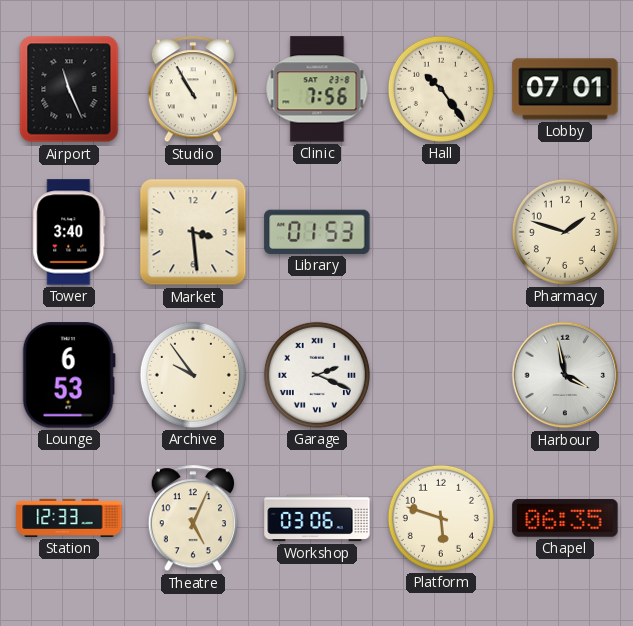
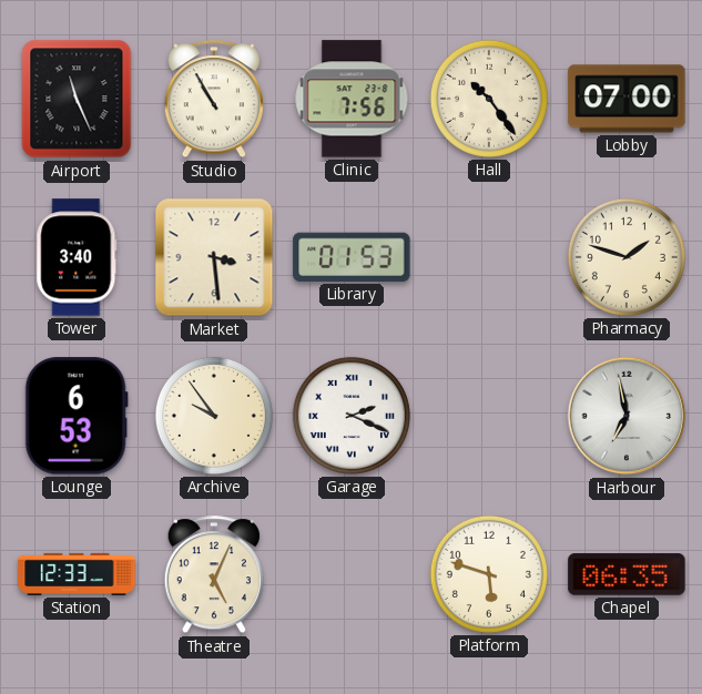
Lobby: 07:01 -> 07:00 (627, 99)
Harbour: 3:58 -> 6:58 (627, 416)
Workshop: 03:06 -> none (317, 518)
